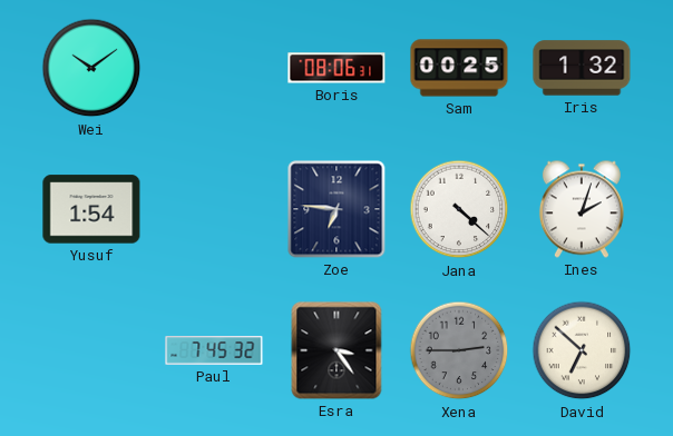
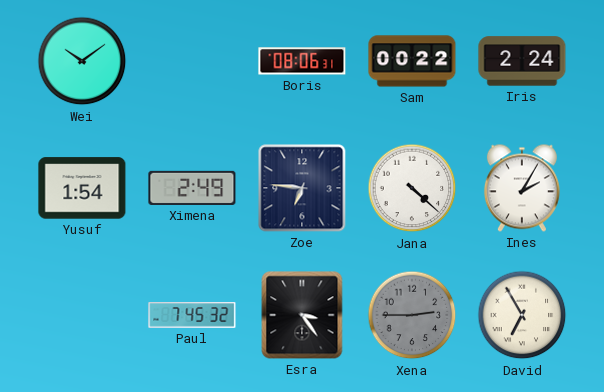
Sam: 00:25 -> 00:22 (412, 61)
Iris: 1:32 -> 2:24 (522, 61)
Ximena: none -> 2:49 (192, 188)
Ines: 2:03 -> 2:05 (522, 188)
David: 6:52 -> 6:55 (522, 315)
